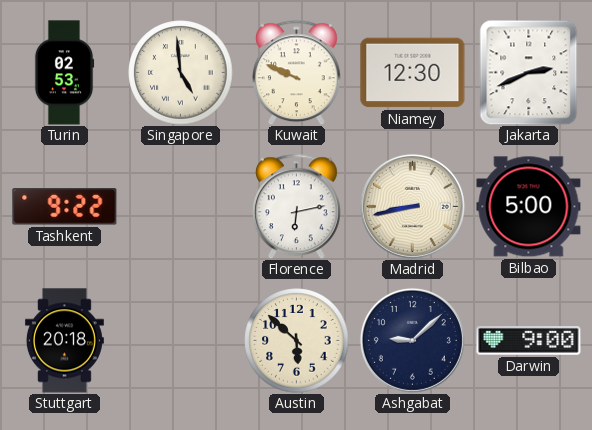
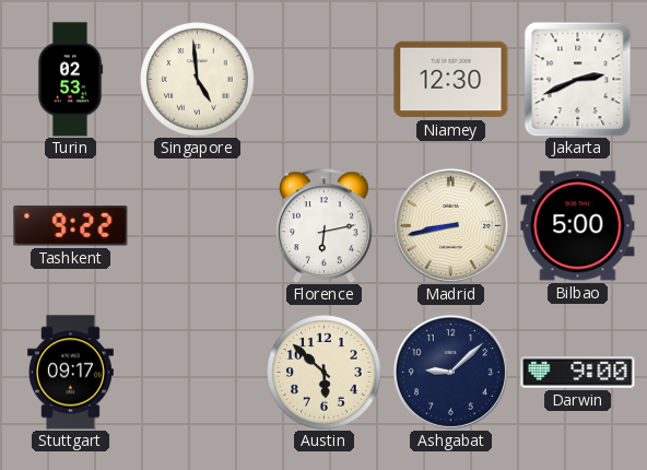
Kuwait: 9:49 -> none (297, 72)
Stuttgart: 20:18 -> 09:17 (70, 373)
